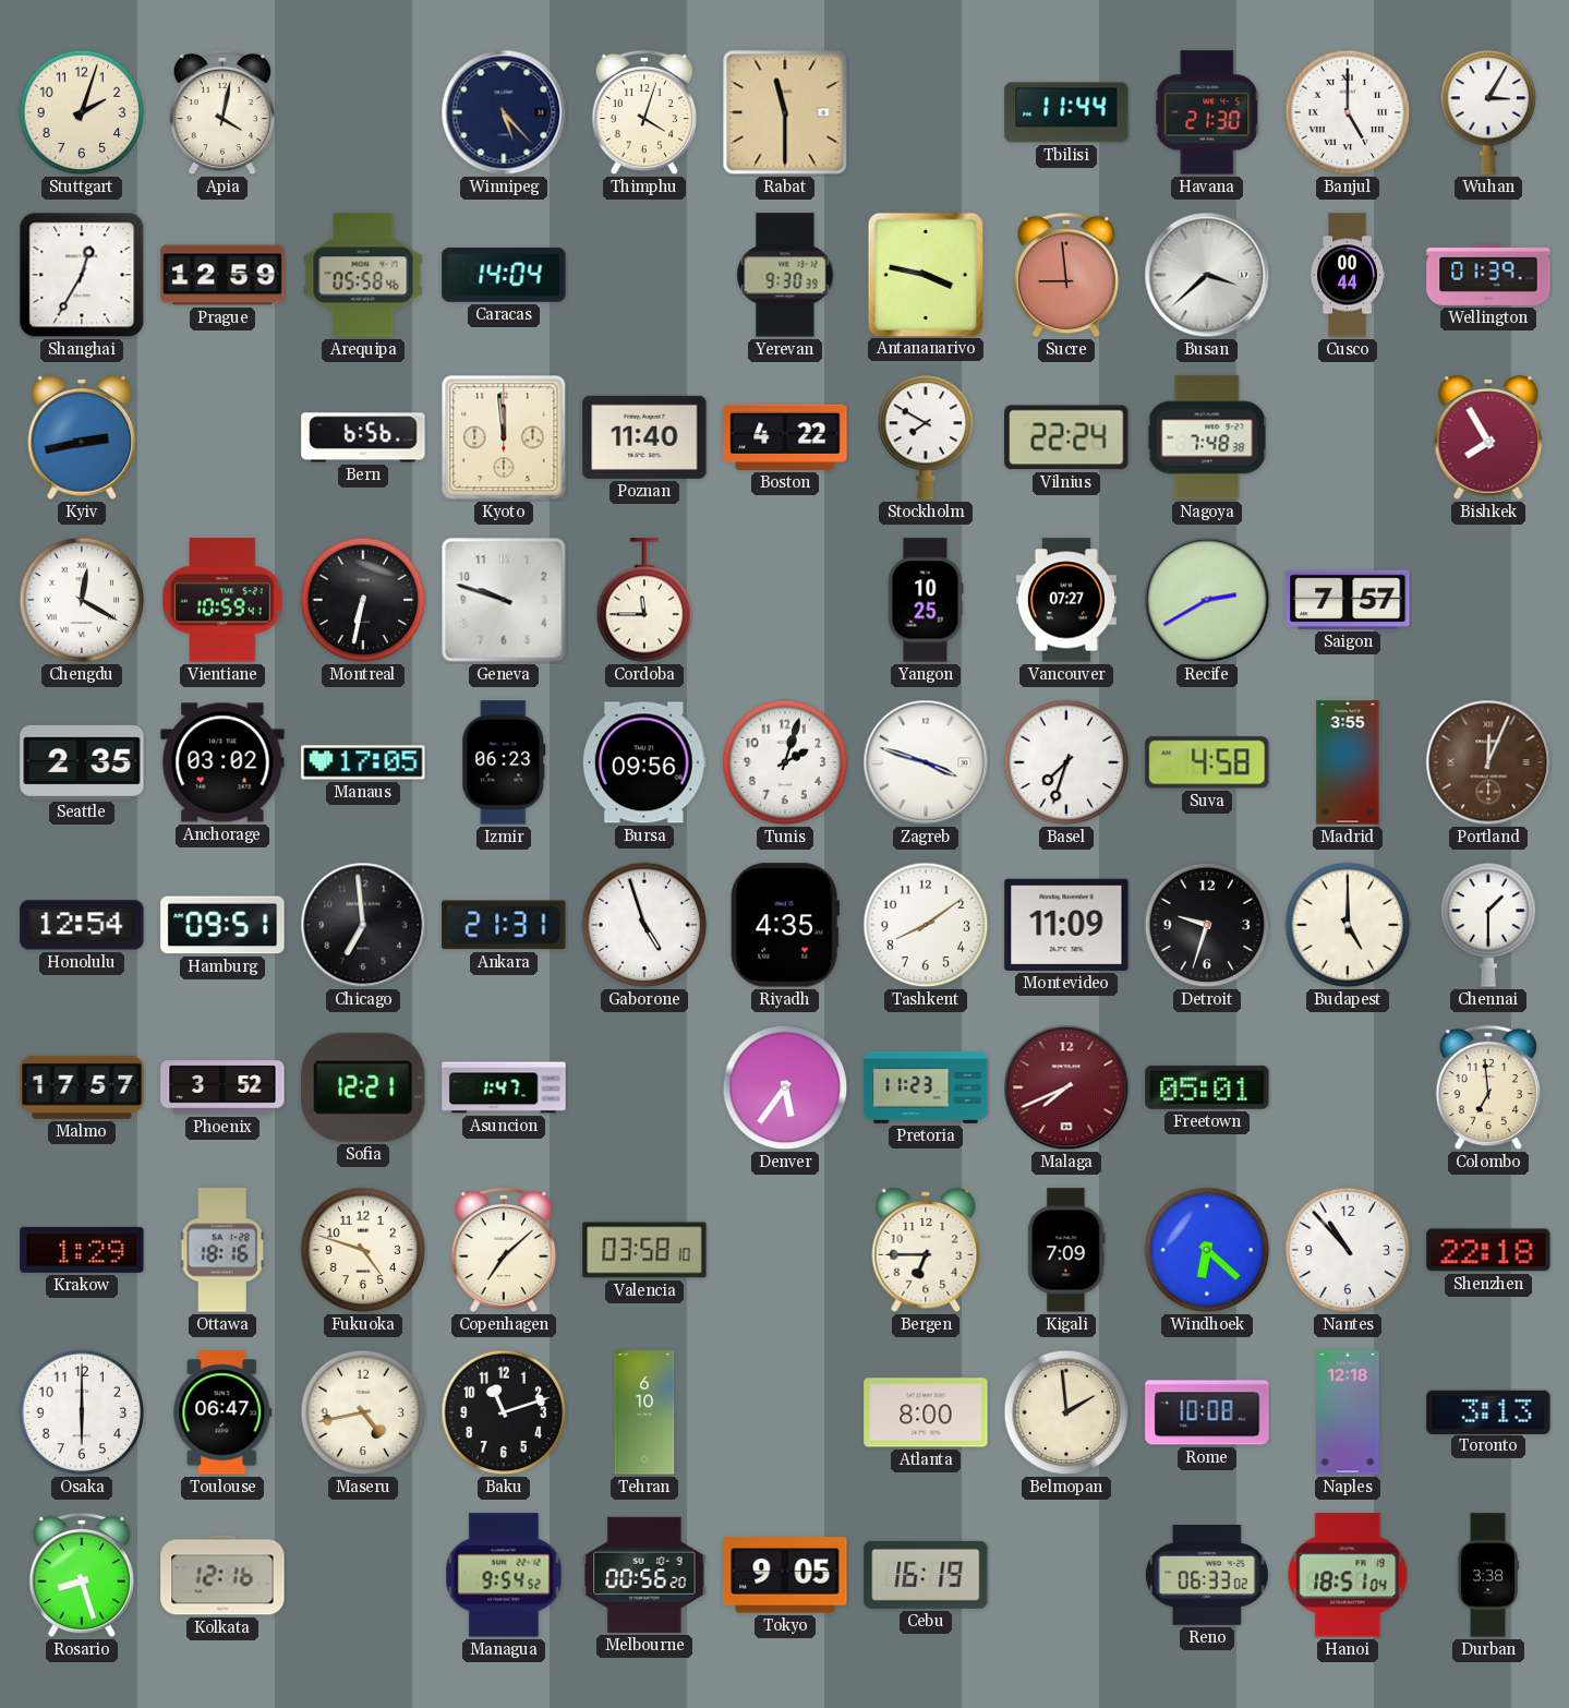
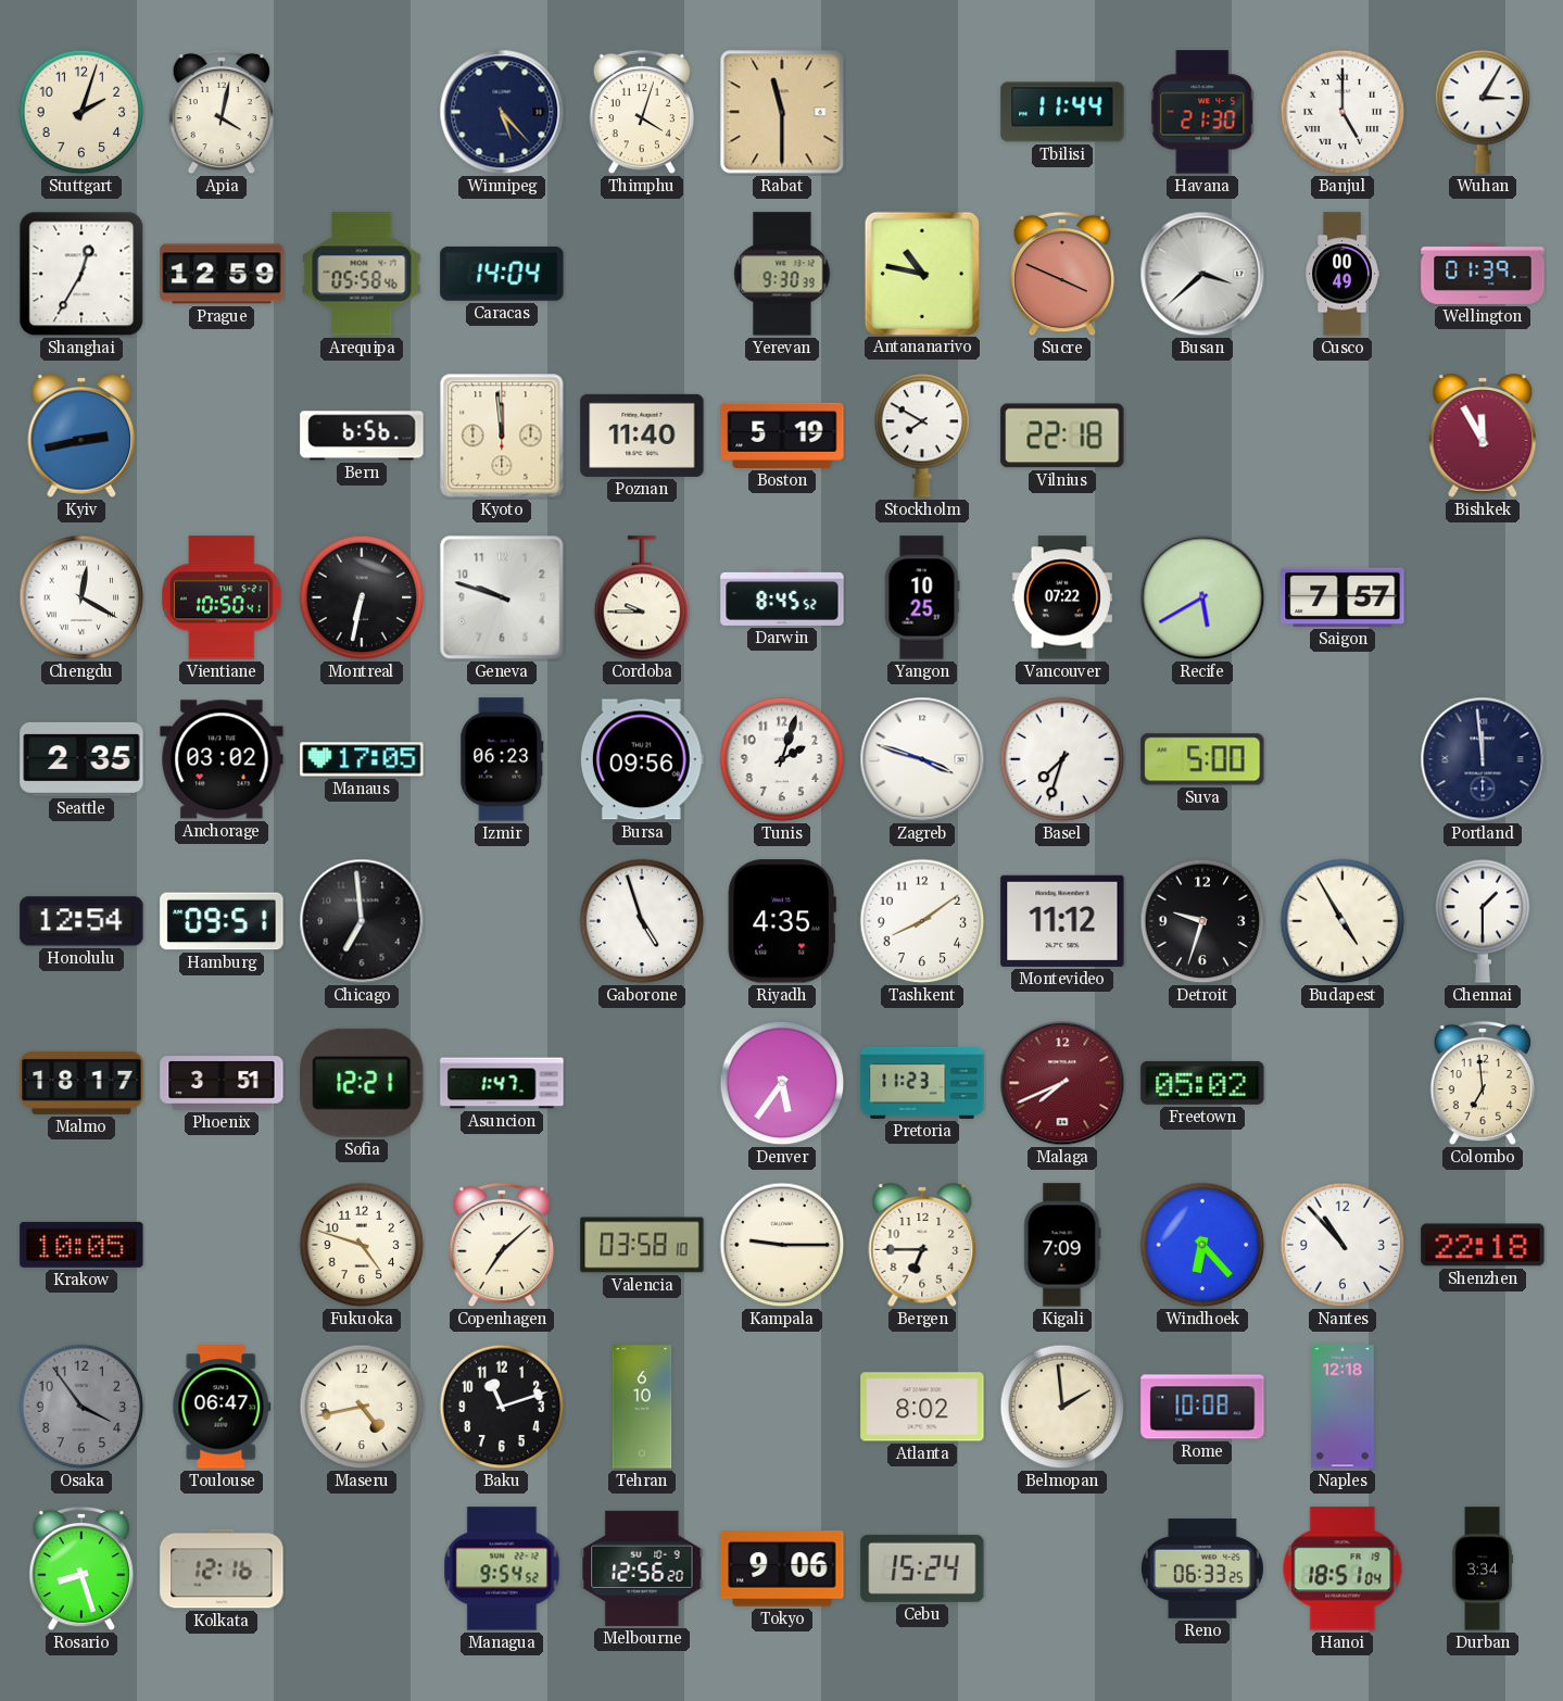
Antananarivo: 3:47 -> 10:47 (921, 273)
Sucre: 8:59 -> 3:49 (1062, 274)
Cusco: 00:44 -> 00:49 (1341, 274)
Boston: 4:22 -> 5:19 (782, 436)
Vilnius: 22:24 -> 22:18 (1062, 436)
Nagoya: 7:48 -> none (1207, 437)
Bishkek: 7:55 -> 11:55 (1483, 436)
Vientiane: 10:59 -> 10:50 (223, 597)
Cordoba: 11:45 -> 9:45 (642, 597)
Darwin: none -> 8:45 (782, 597)
Vancouver: 07:27 -> 07:22 (1062, 597)
Recife: 2:40 -> 5:40 (1202, 597)
Suva: 4:58 -> 5:00 (1202, 759)
Madrid: 3:55 -> none (1348, 762)
Portland: 12:04 -> 11:59 (1483, 759)
Portland dial: brown -> navy (1483, 759)
Ankara: 21:31 -> none (504, 925)
Montevideo: 11:09 -> 11:12 (1062, 921)
Budapest: 5:00 -> 4:55 (1343, 921)
Malmo: 17:57 -> 18:17 (81, 1083)
Phoenix: 3:52 -> 3:51 (222, 1083)
Freetown: 05:01 -> 05:02 (1202, 1083)
Krakow: 1:29 -> 10:05 (81, 1245)
Ottawa: 18:16 -> none (221, 1250)
Kampala: none -> 9:15 (782, 1245)
Windhoek: 6:22 -> 6:23 (1202, 1245)
Osaka: 6:00 -> 3:54 (81, 1407)
Osaka dial: white -> grey (81, 1407)
Atlanta: 8:00 -> 8:02 (922, 1407)
Toronto: 3:13 -> none (1488, 1411)
Melbourne: 00:56 -> 12:56 (642, 1568)
Tokyo: 9:05 -> 9:06 (782, 1568)
Cebu: 16:19 -> 15:24 (922, 1568)
Reno: 06:33:02 -> 06:33:25 (1202, 1570)
Durban: 3:38 -> 3:34 (1482, 1568)
